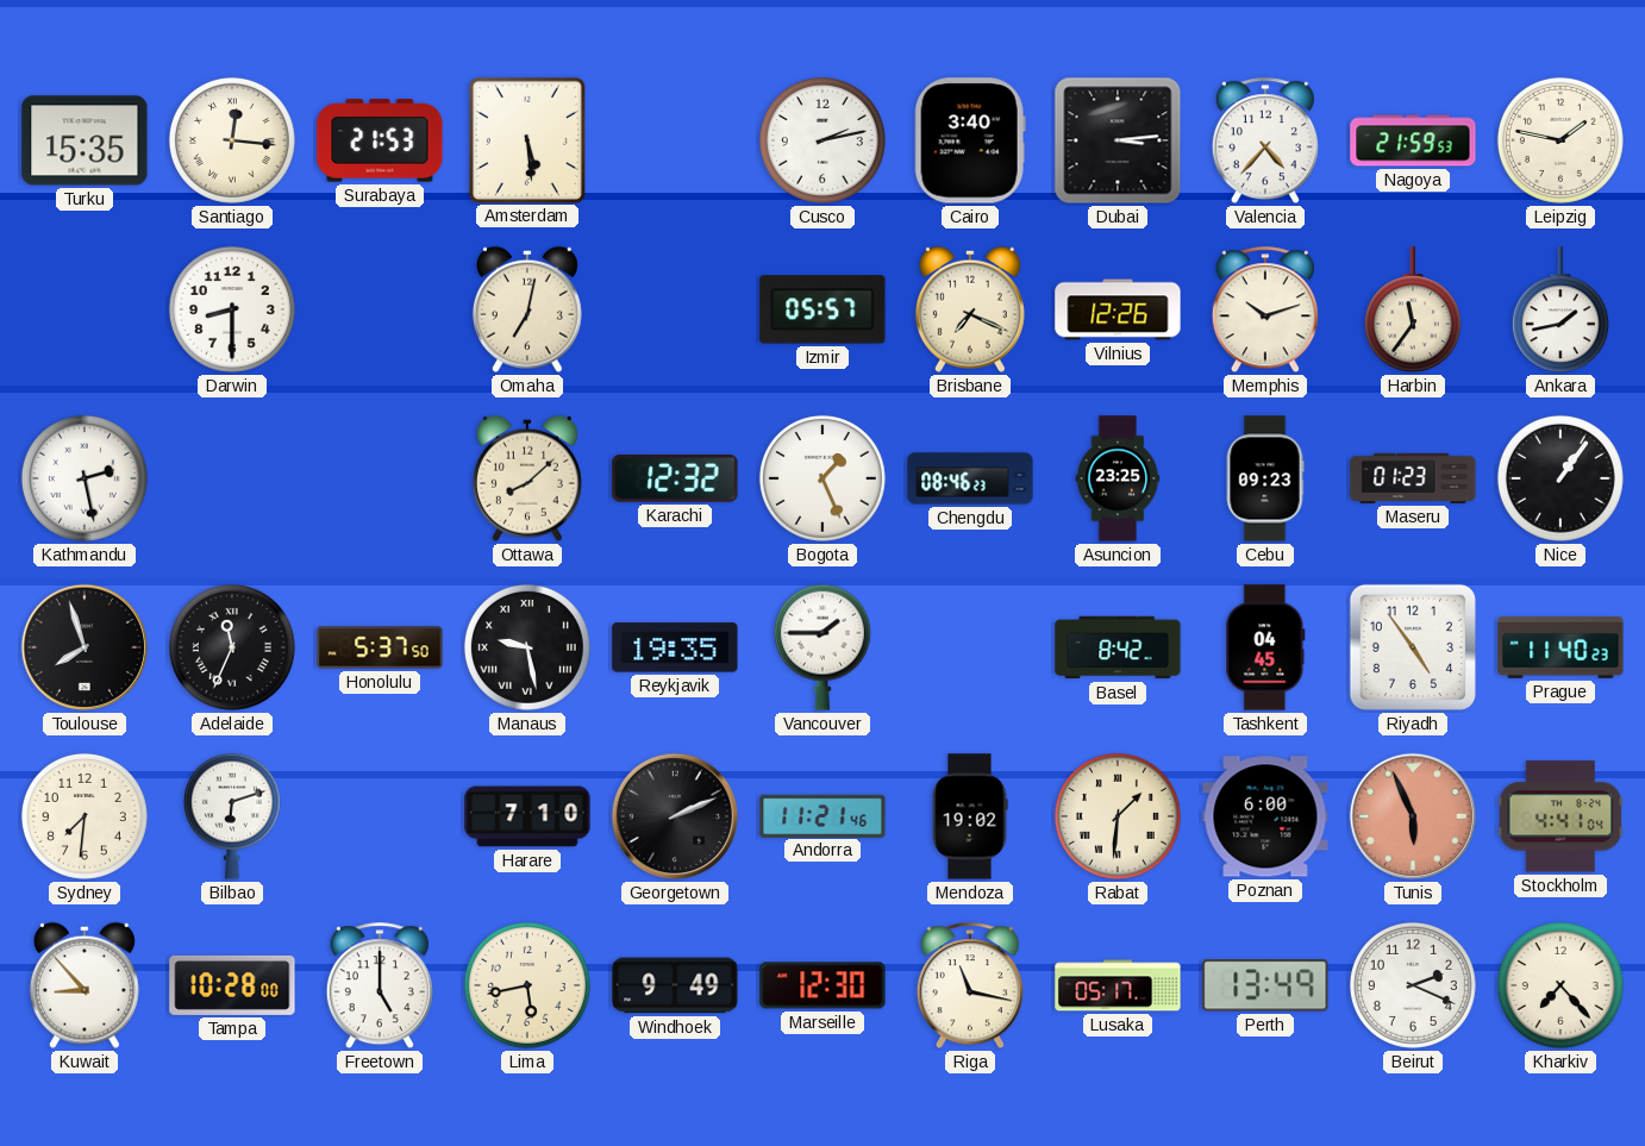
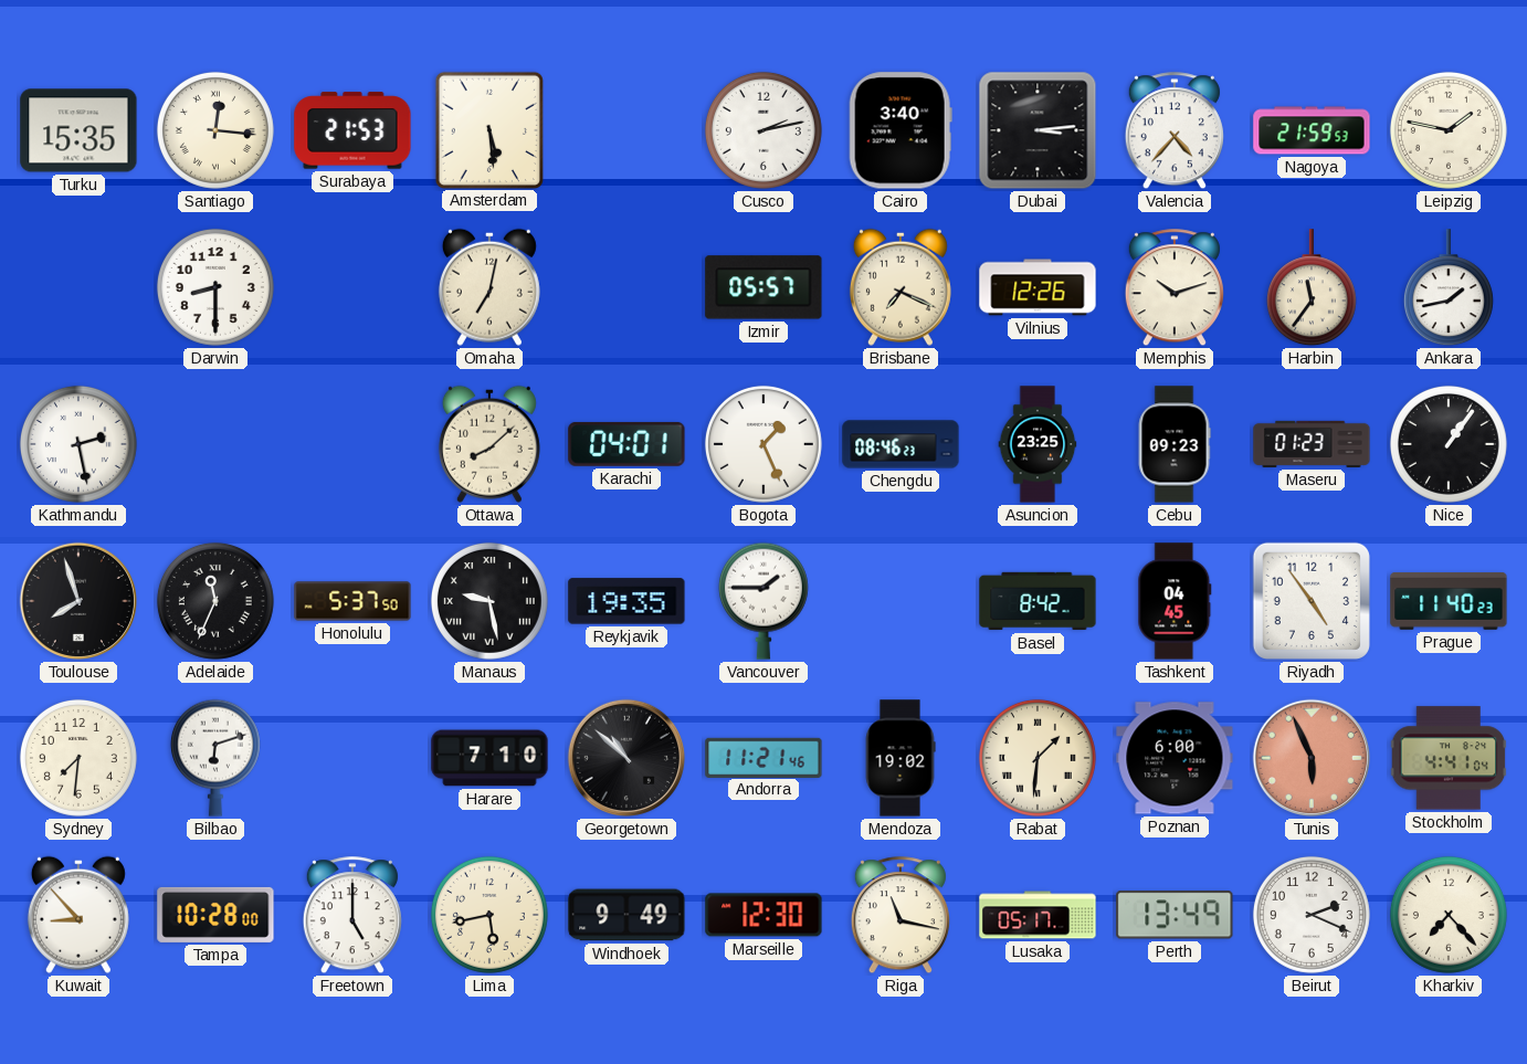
Karachi: 12:32 -> 04:01 (626, 444)
Georgetown: 2:11 -> 10:52 (626, 758)
